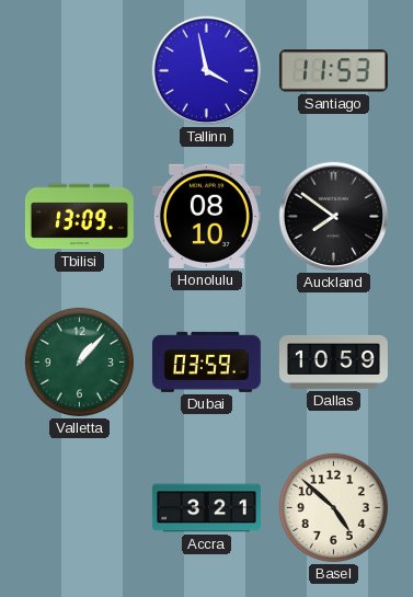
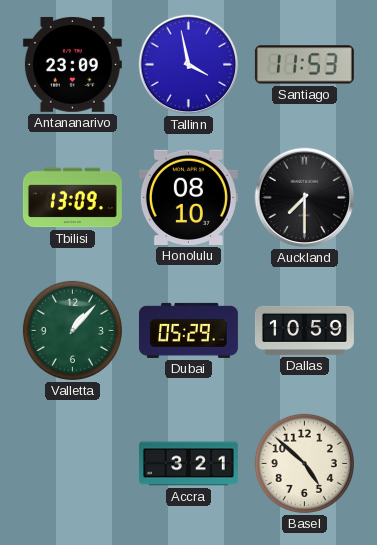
Antananarivo: none -> 23:09 (72, 64)
Auckland: 7:51 -> 7:30 (305, 198)
Dubai: 03:59 -> 05:29 (188, 330)
